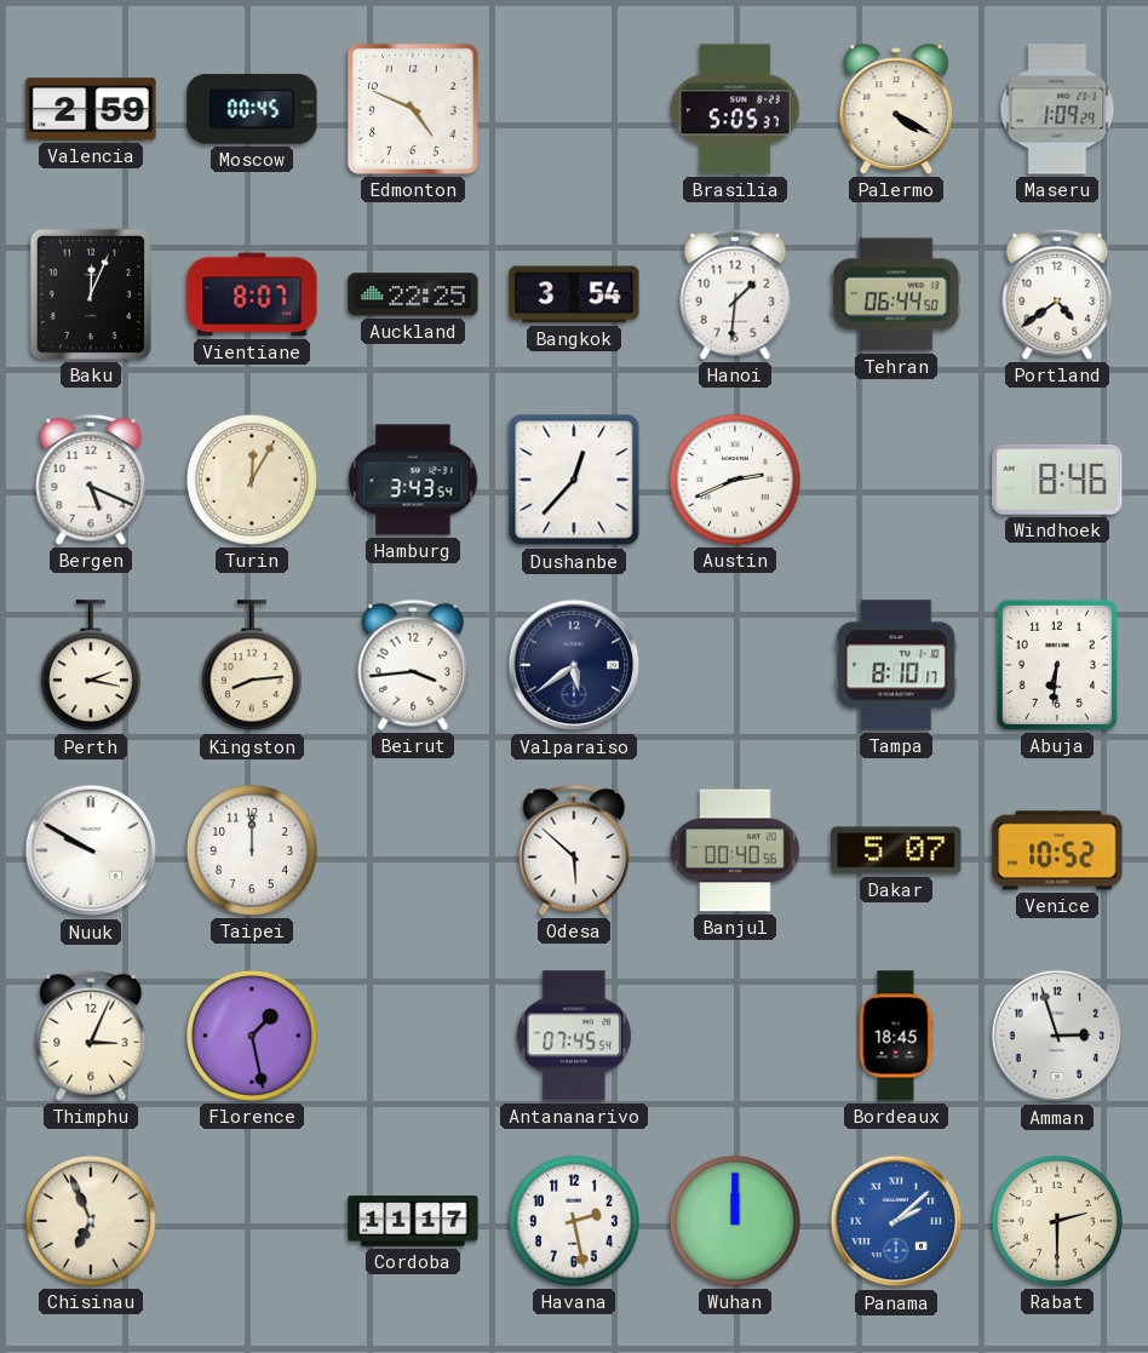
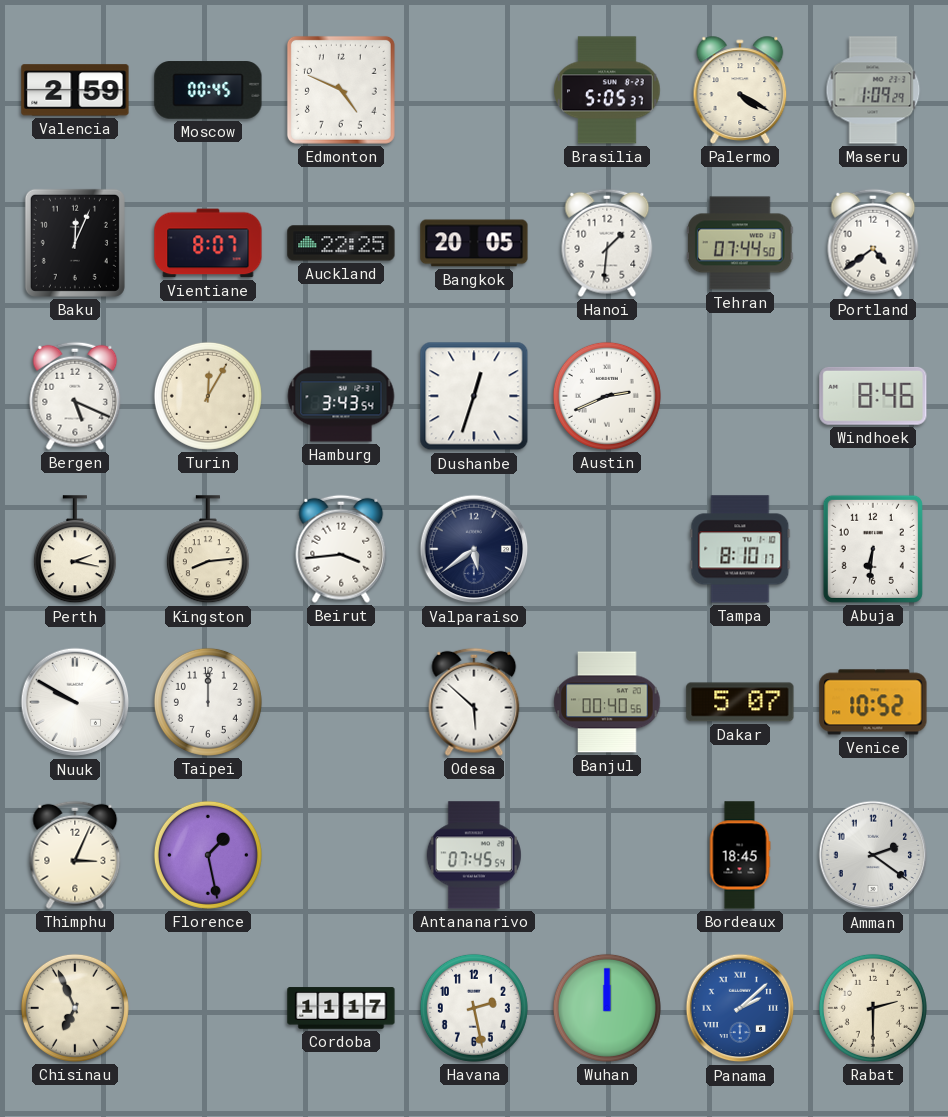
Bangkok: 3:54 -> 20:05 (474, 243)
Tehran: 06:44 -> 07:44 (741, 243)
Dushanbe: 12:37 -> 12:33 (474, 396)
Amman: 2:57 -> 2:21 (873, 855)
